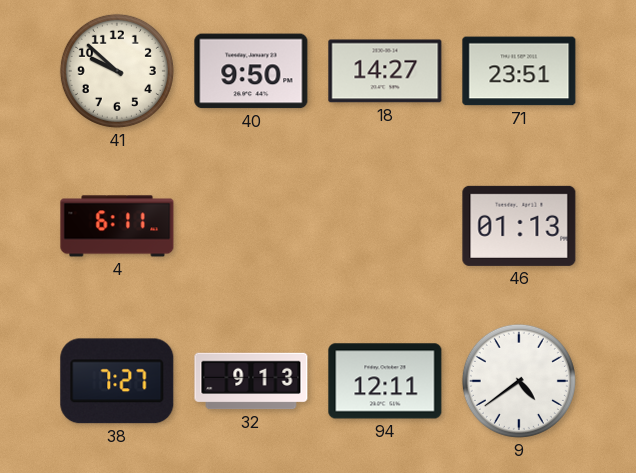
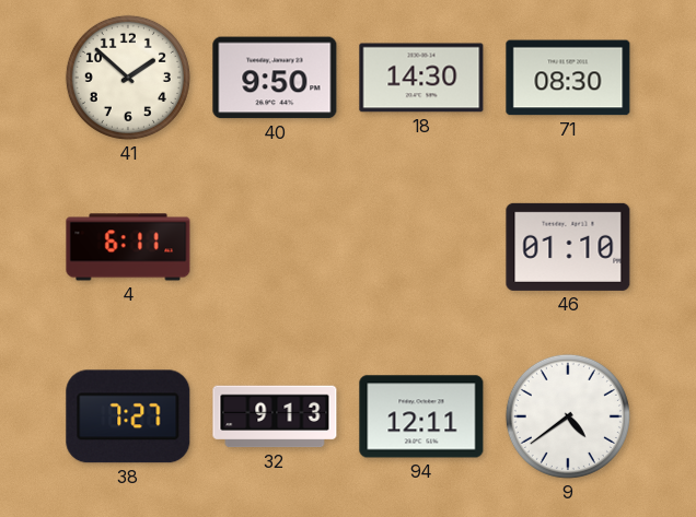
41: 9:52 -> 1:52 (128, 78)
18: 14:27 -> 14:30 (421, 78)
71: 23:51 -> 08:30 (568, 78)
46: 01:13 -> 01:10 (568, 247)
